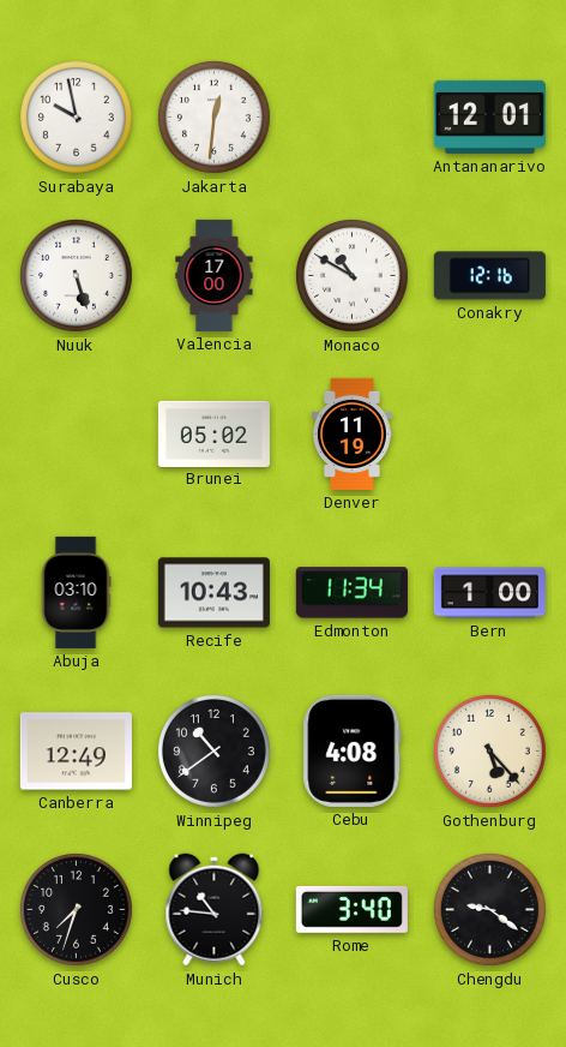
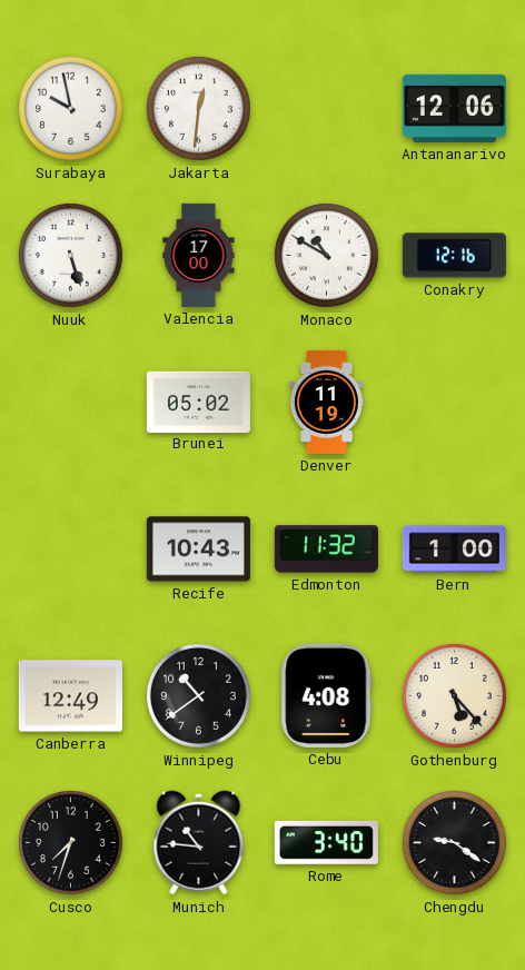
Antananarivo: 12:01 -> 12:06 (454, 108)
Abuja: 03:10 -> none (76, 592)
Edmonton: 11:34 -> 11:32 (326, 550)
